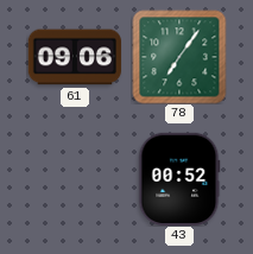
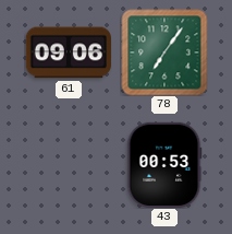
43: 00:52 -> 00:53 (164, 164)
